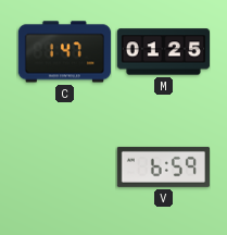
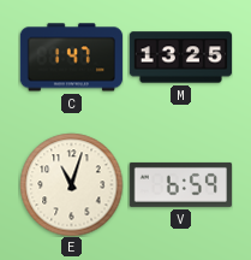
M: 01:25 -> 13:25 (180, 58)
E: none -> 11:03 (71, 184)
